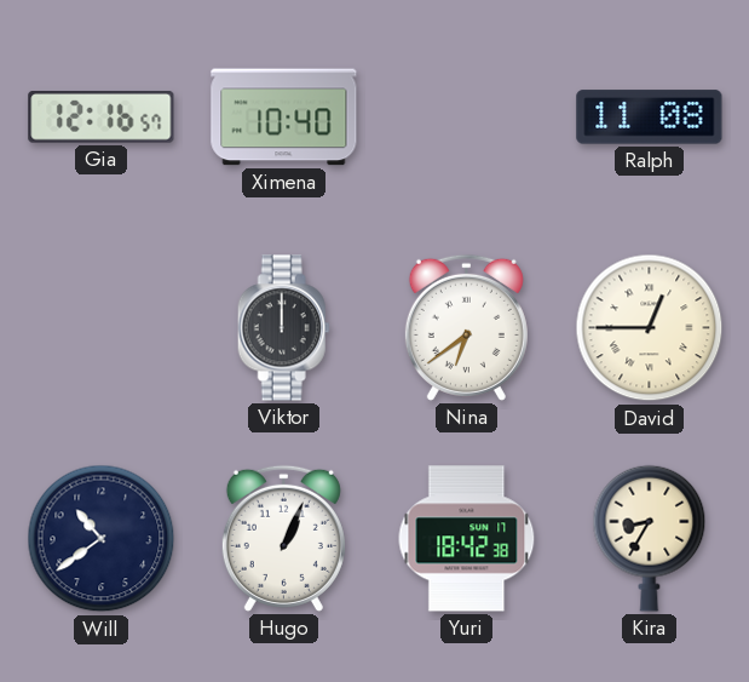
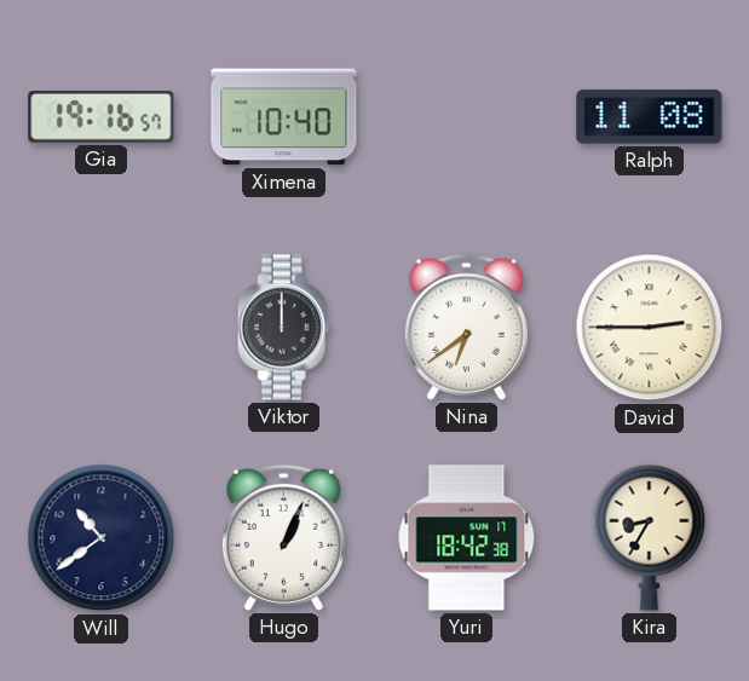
Gia: 12:16 -> 19:16 (102, 117)
David: 12:45 -> 2:45 (650, 328)
